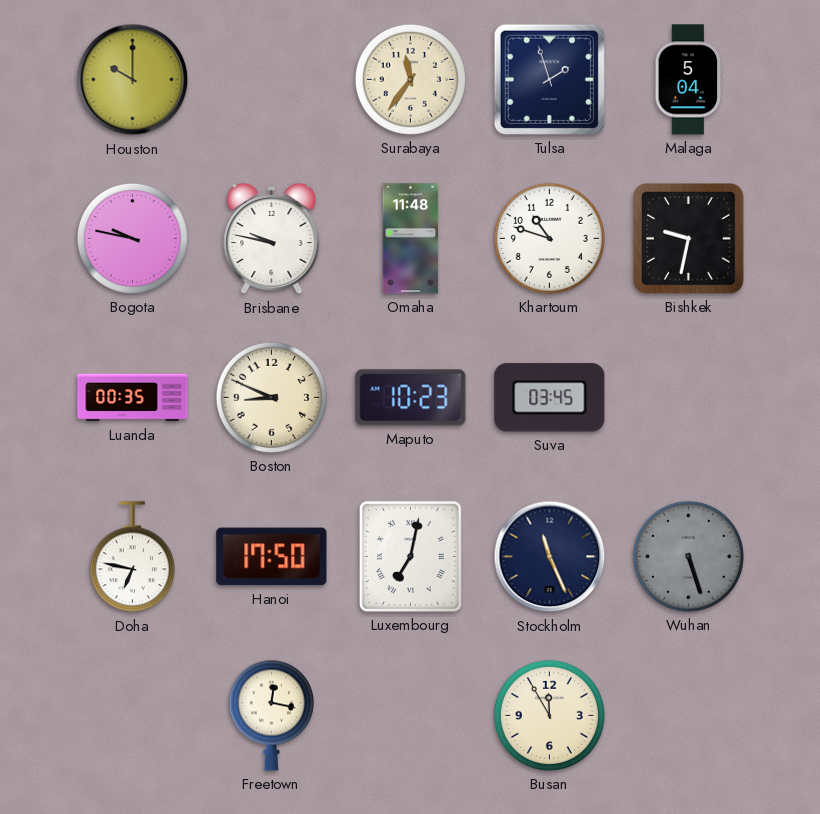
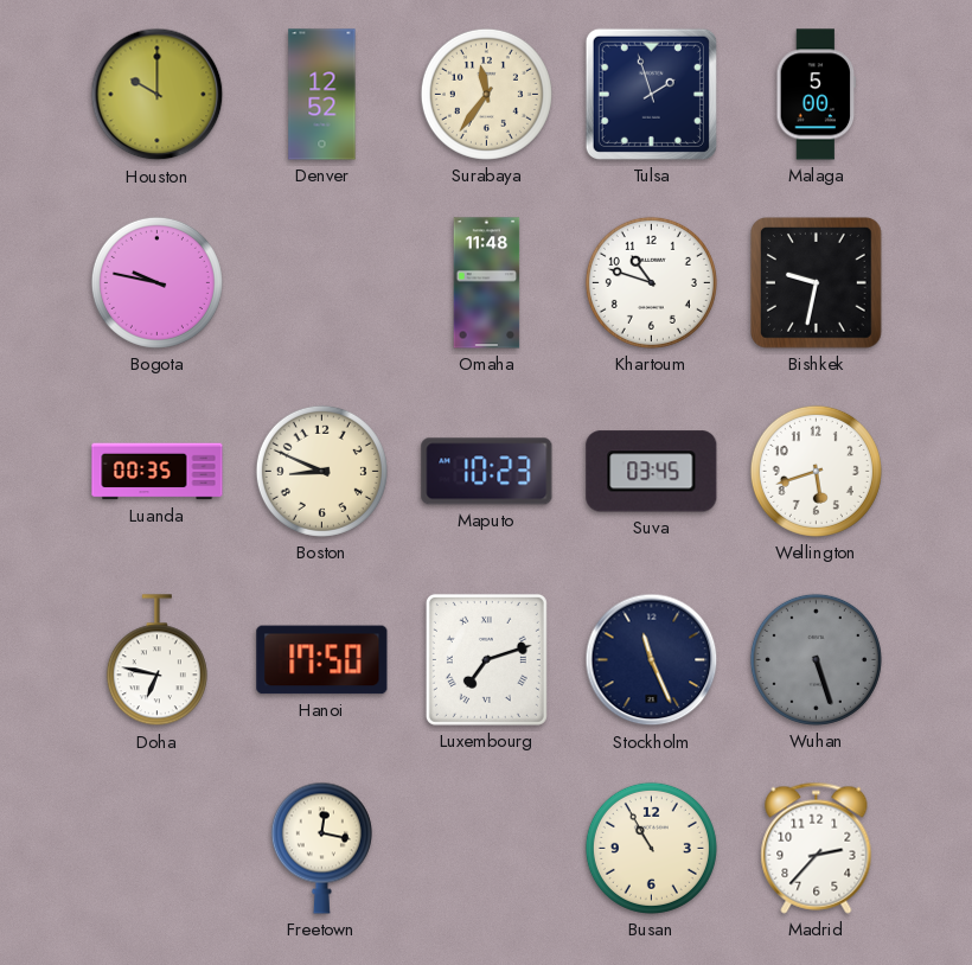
Denver: none -> 12:52 (322, 95)
Malaga: 5:04 -> 5:00 (817, 95)
Brisbane: 9:47 -> none (272, 239)
Wellington: none -> 5:42 (816, 471)
Luxembourg: 7:02 -> 7:12 (486, 659)
Busan: 11:55 -> 10:55 (651, 848)
Madrid: none -> 2:37 (817, 848)
